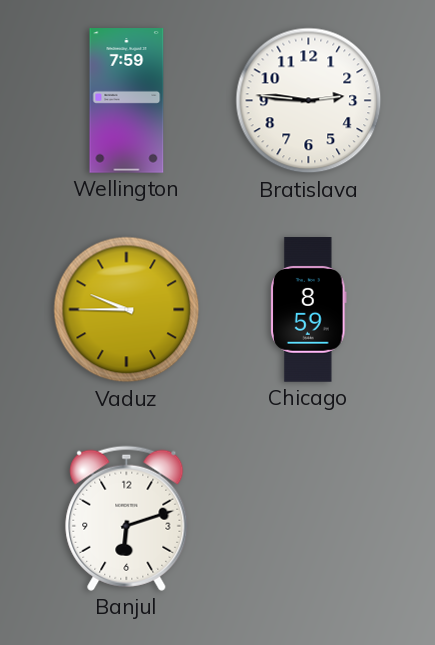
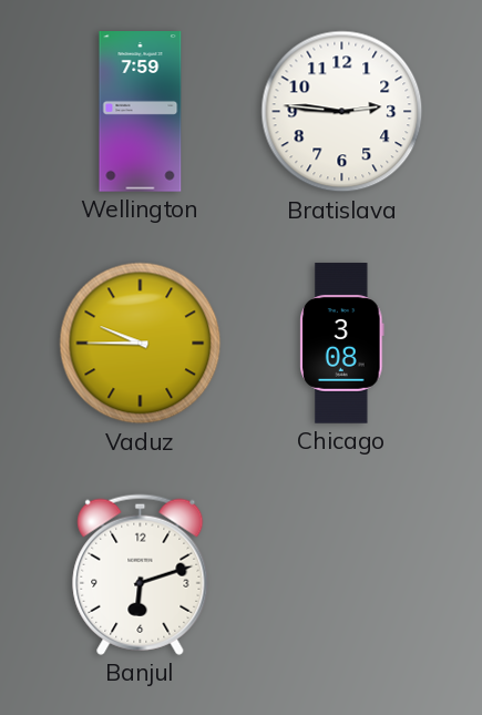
Chicago: 8:59 -> 3:08 (342, 344)
